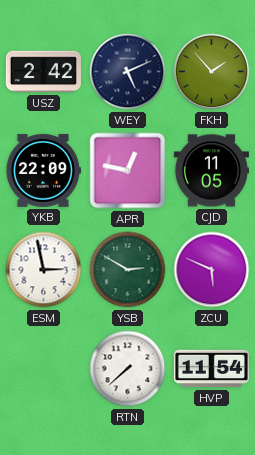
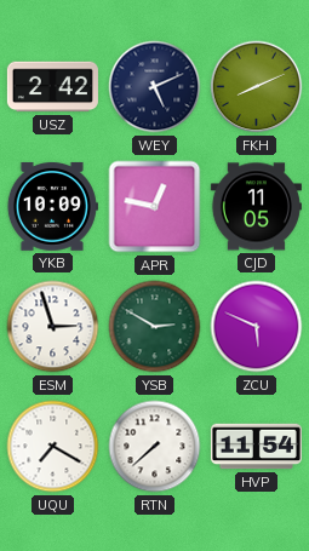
FKH: 1:53 -> 8:11 (257, 87)
YKB: 22:09 -> 10:09 (52, 206)
ESM: 2:58 -> 2:57 (53, 327)
UQU: none -> 7:20 (53, 447)
